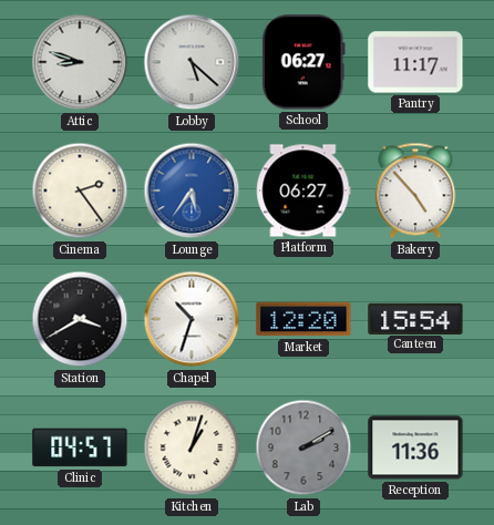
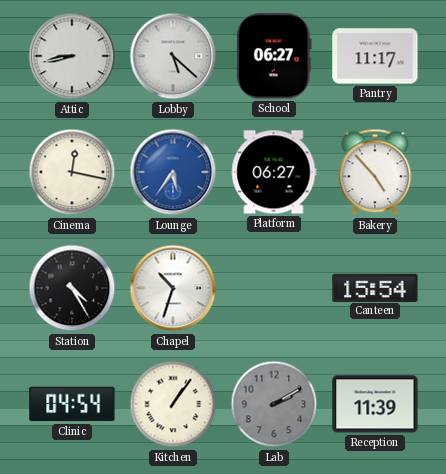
Attic: 8:48 -> 8:43 (72, 56)
Cinema: 2:24 -> 12:17 (72, 172)
Station: 3:40 -> 4:25 (72, 288)
Market: 12:20 -> none (303, 319)
Clinic: 04:57 -> 04:54 (72, 404)
Kitchen: 1:03 -> 1:06 (173, 404)
Reception: 11:36 -> 11:39 (375, 404)
